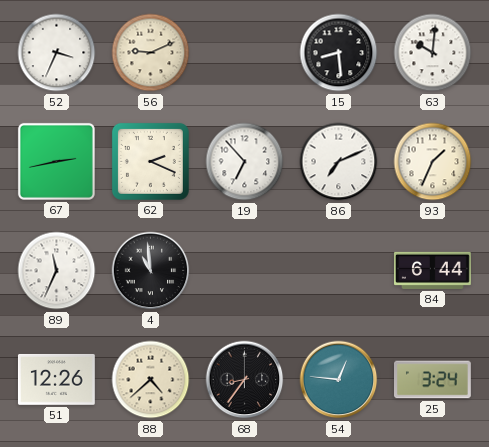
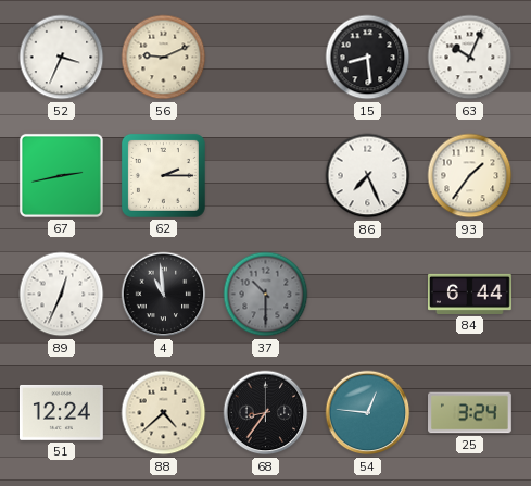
63: 10:01 -> 10:04 (470, 58)
62: 2:19 -> 2:15 (163, 175)
19: 6:53 -> none (245, 162)
86: 7:11 -> 7:26 (368, 176)
93: 1:34 -> 1:36 (470, 176)
89: 11:34 -> 12:34 (62, 295)
37: none -> 10:30 (266, 295)
51: 12:26 -> 12:24 (61, 413)
